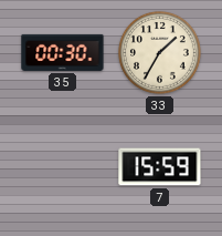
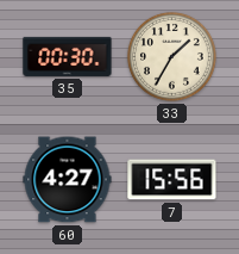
60: none -> 4:27 (68, 180)
7: 15:59 -> 15:56 (172, 180)
